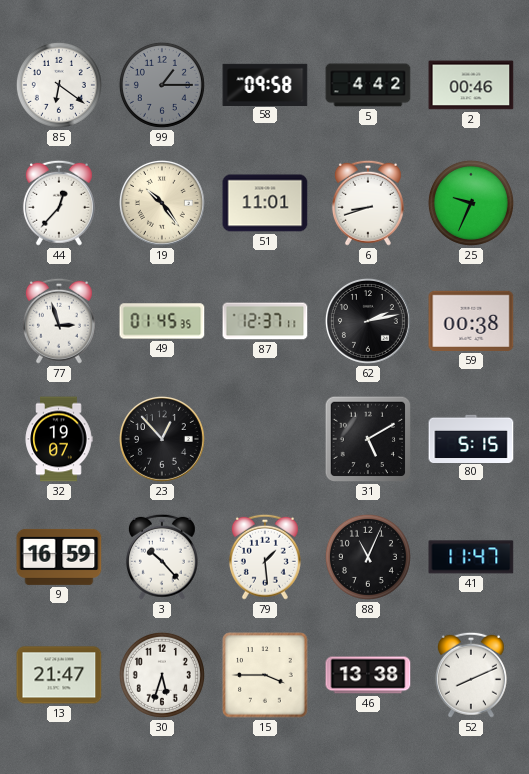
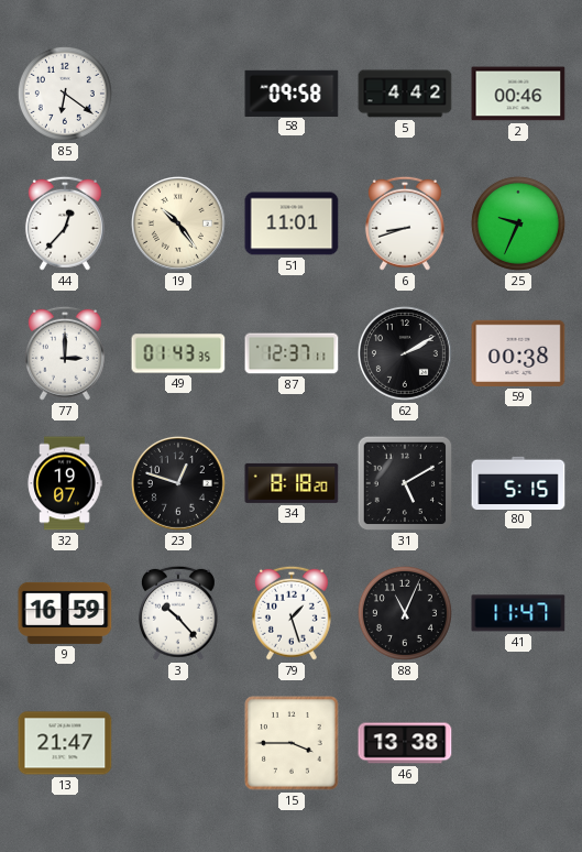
99: 1:15 -> none (162, 85)
77: 2:57 -> 3:00 (65, 353)
49: 01:45 -> 01:43 (178, 353)
62: 2:13 -> 2:10 (405, 353)
23: 12:53 -> 12:48 (178, 483)
34: none -> 8:18 (292, 483)
79: 1:29 -> 1:27 (292, 613)
30: 5:33 -> none (162, 675)
52: 8:11 -> none (471, 675)
